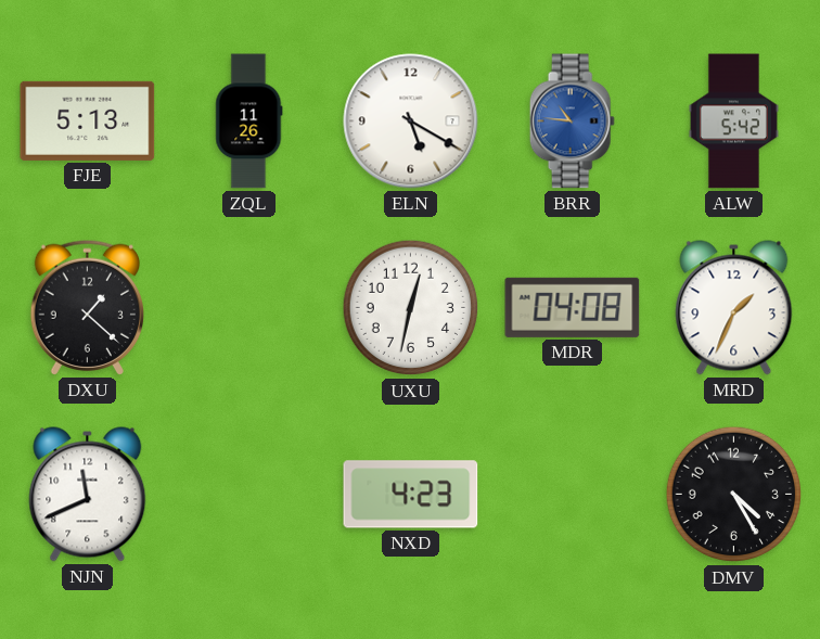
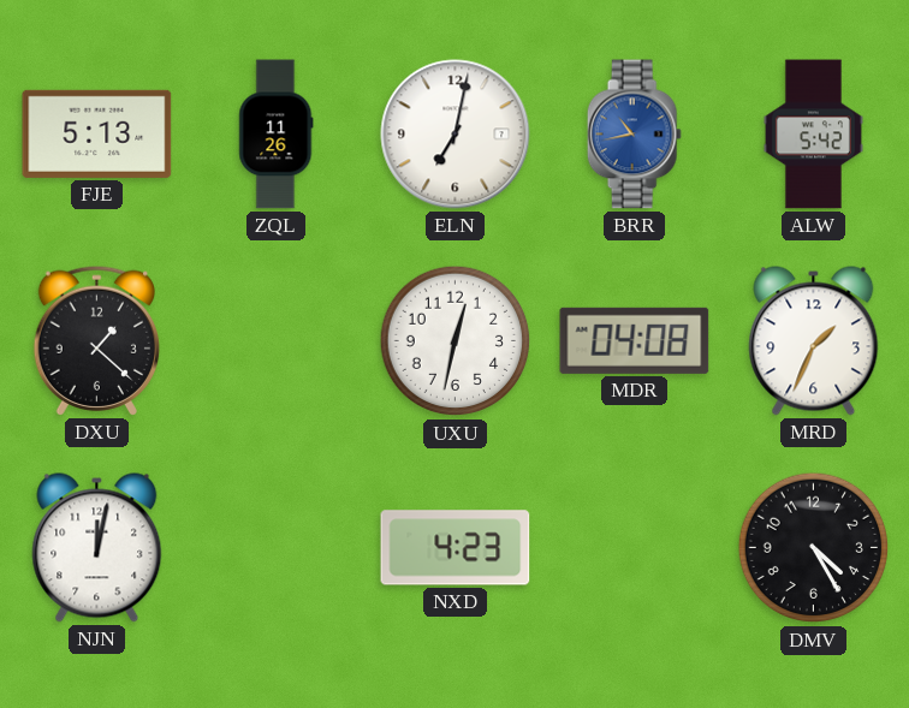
ELN: 5:20 -> 7:02 (456, 135)
BRR: 10:46 -> 10:43 (634, 135)
NJN: 11:41 -> 12:02 (97, 548)
